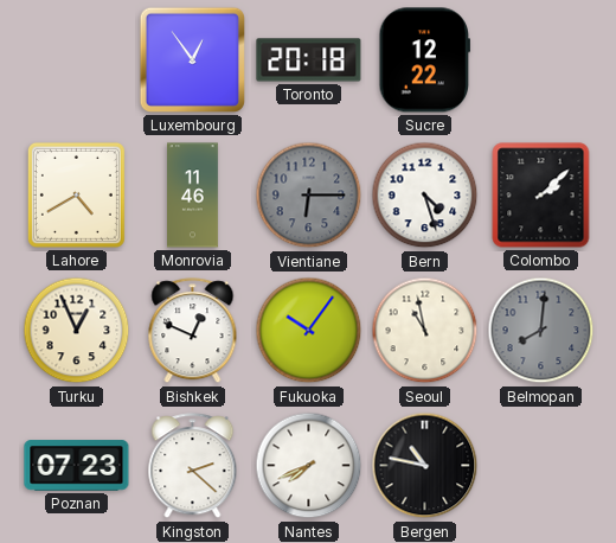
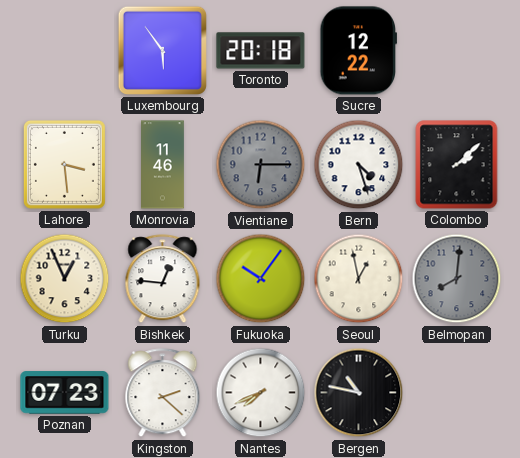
Luxembourg: 12:54 -> 5:54 (162, 50)
Lahore: 4:40 -> 3:29 (64, 164)
Bishkek: 12:49 -> 12:46 (163, 279)
Seoul: 10:58 -> 12:58 (359, 279)
